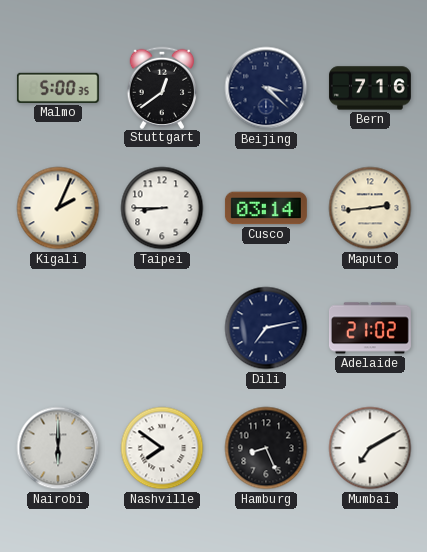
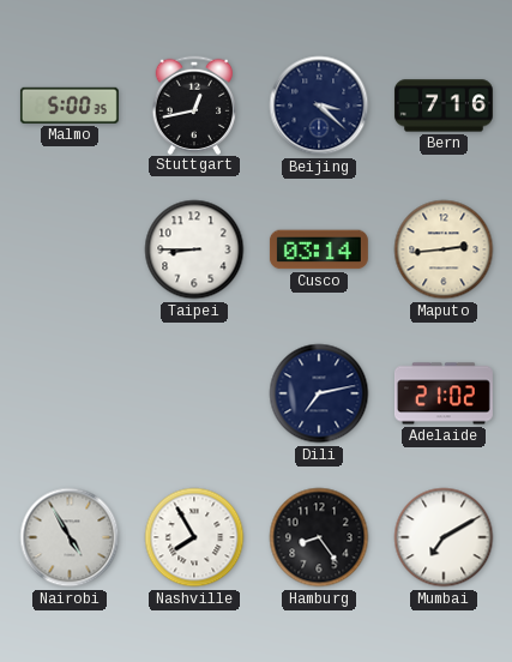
Stuttgart: 12:39 -> 12:43 (193, 104)
Kigali: 2:04 -> none (58, 208)
Nairobi: 6:00 -> 4:55 (70, 537)
Nashville: 7:51 -> 7:55 (194, 537)
Hamburg: 8:26 -> 8:24 (319, 537)
